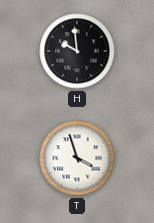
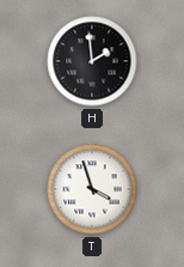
H: 9:59 -> 1:59 (92, 61)
